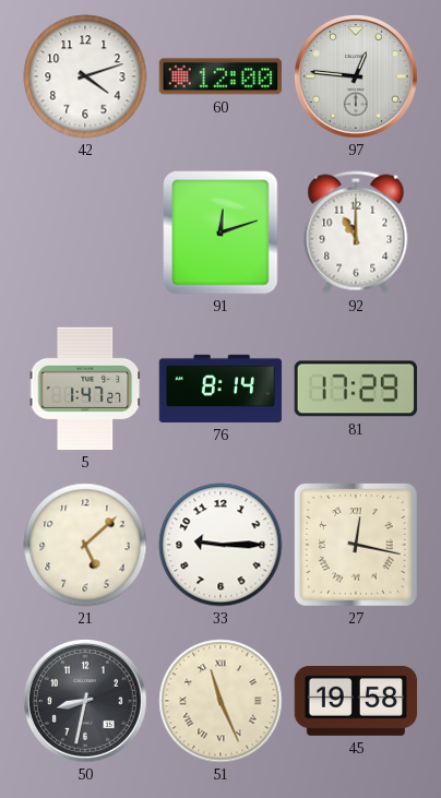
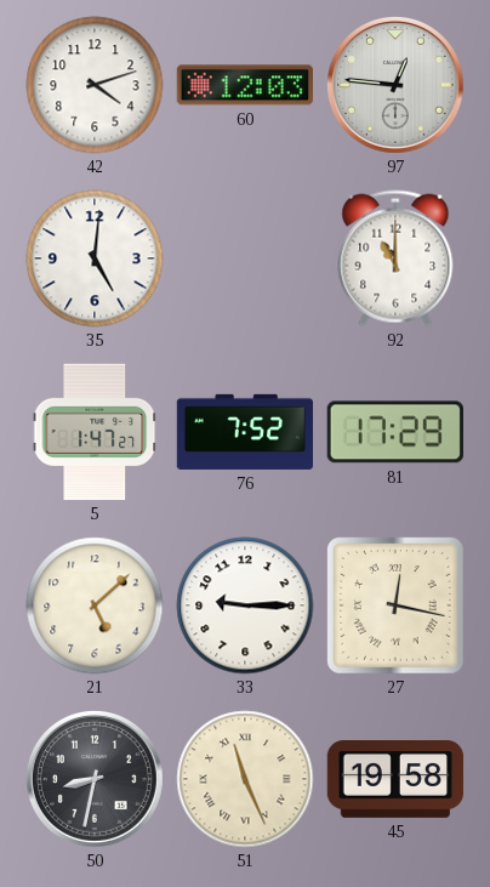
60: 12:00 -> 12:03 (244, 85)
35: none -> 5:01 (95, 258)
91: 12:12 -> none (221, 233)
76: 8:14 -> 7:52 (245, 432)
